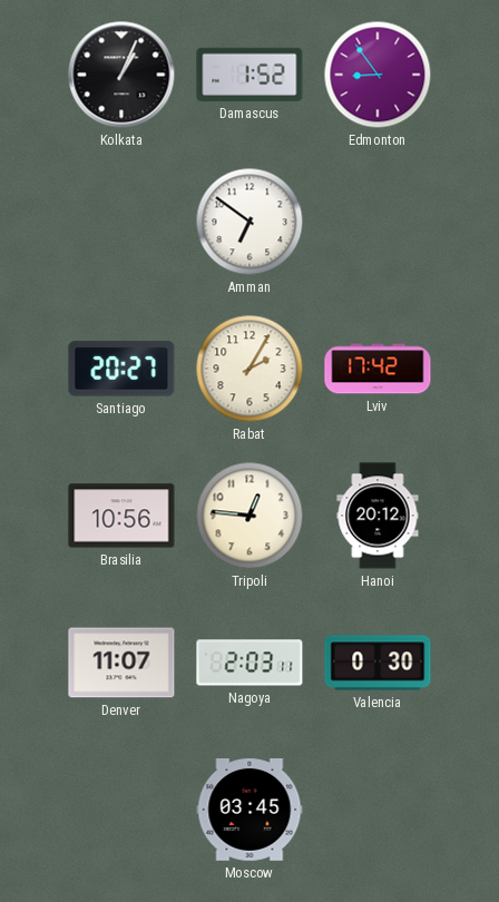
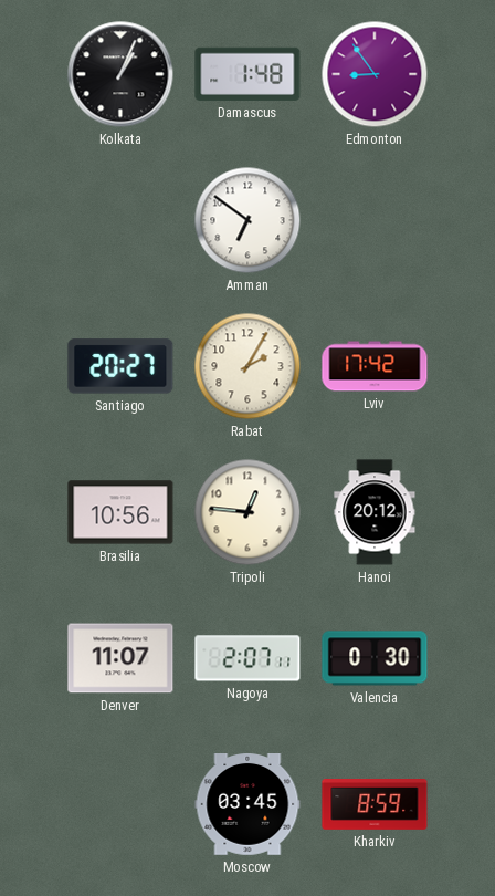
Damascus: 1:52 -> 1:48 (247, 74)
Nagoya: 2:03 -> 2:07 (247, 658)
Kharkiv: none -> 8:59 (375, 805)
